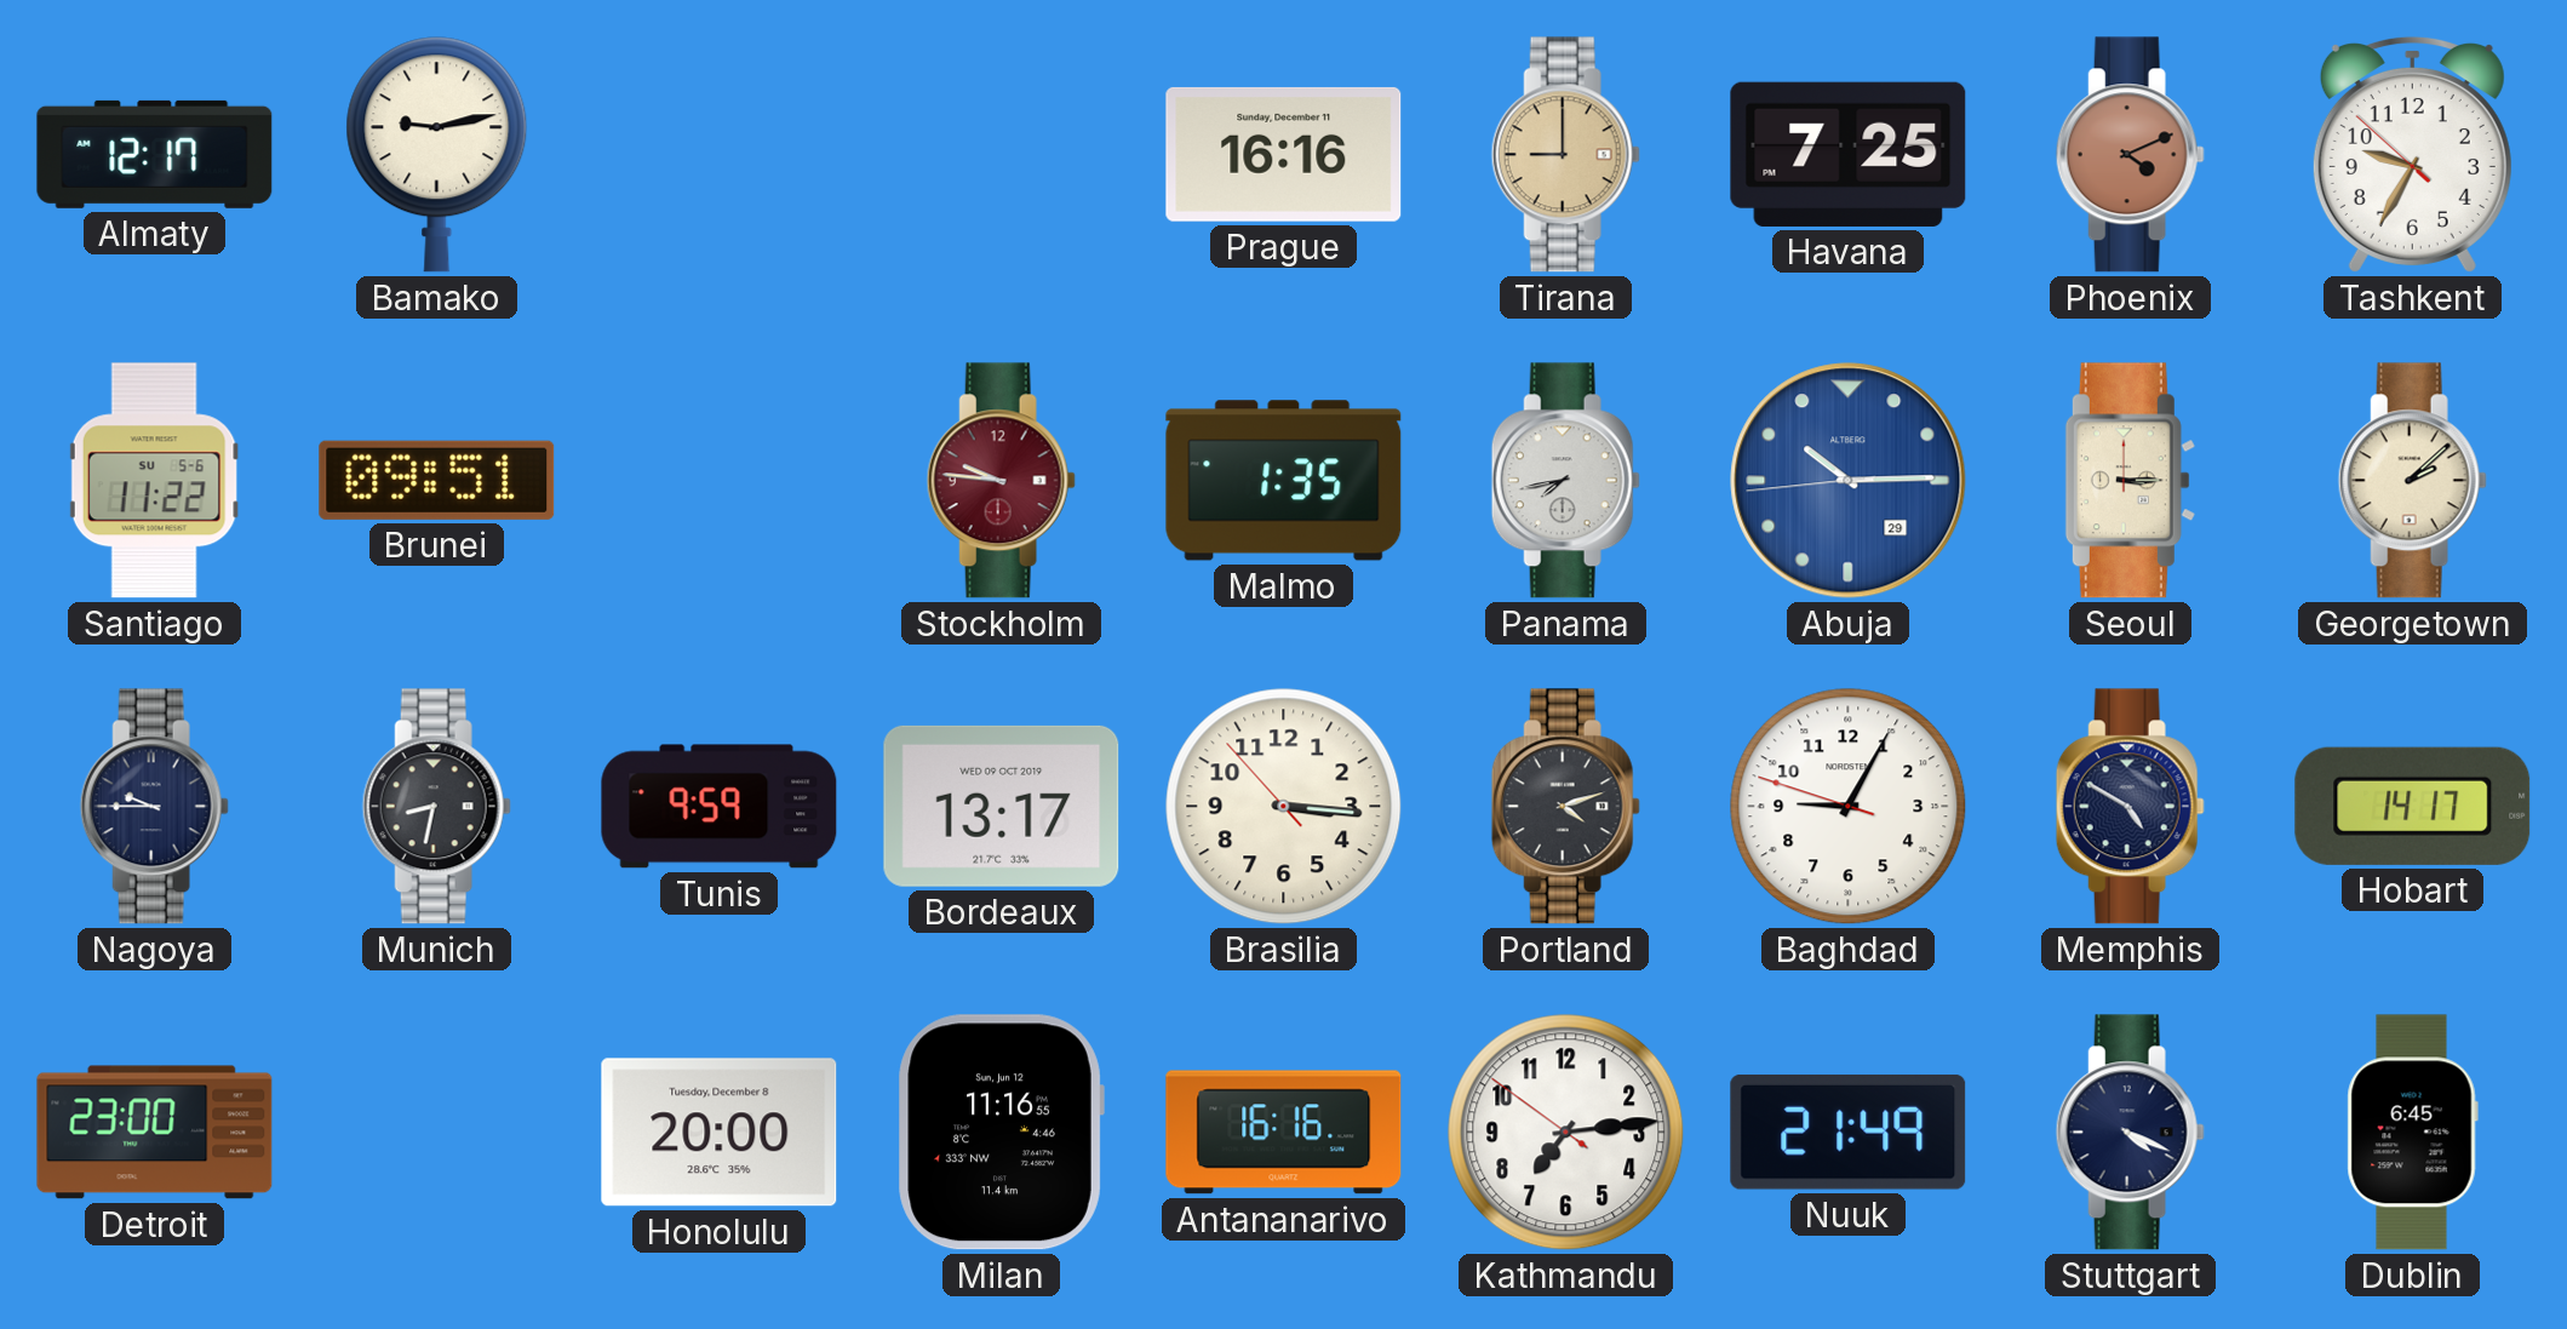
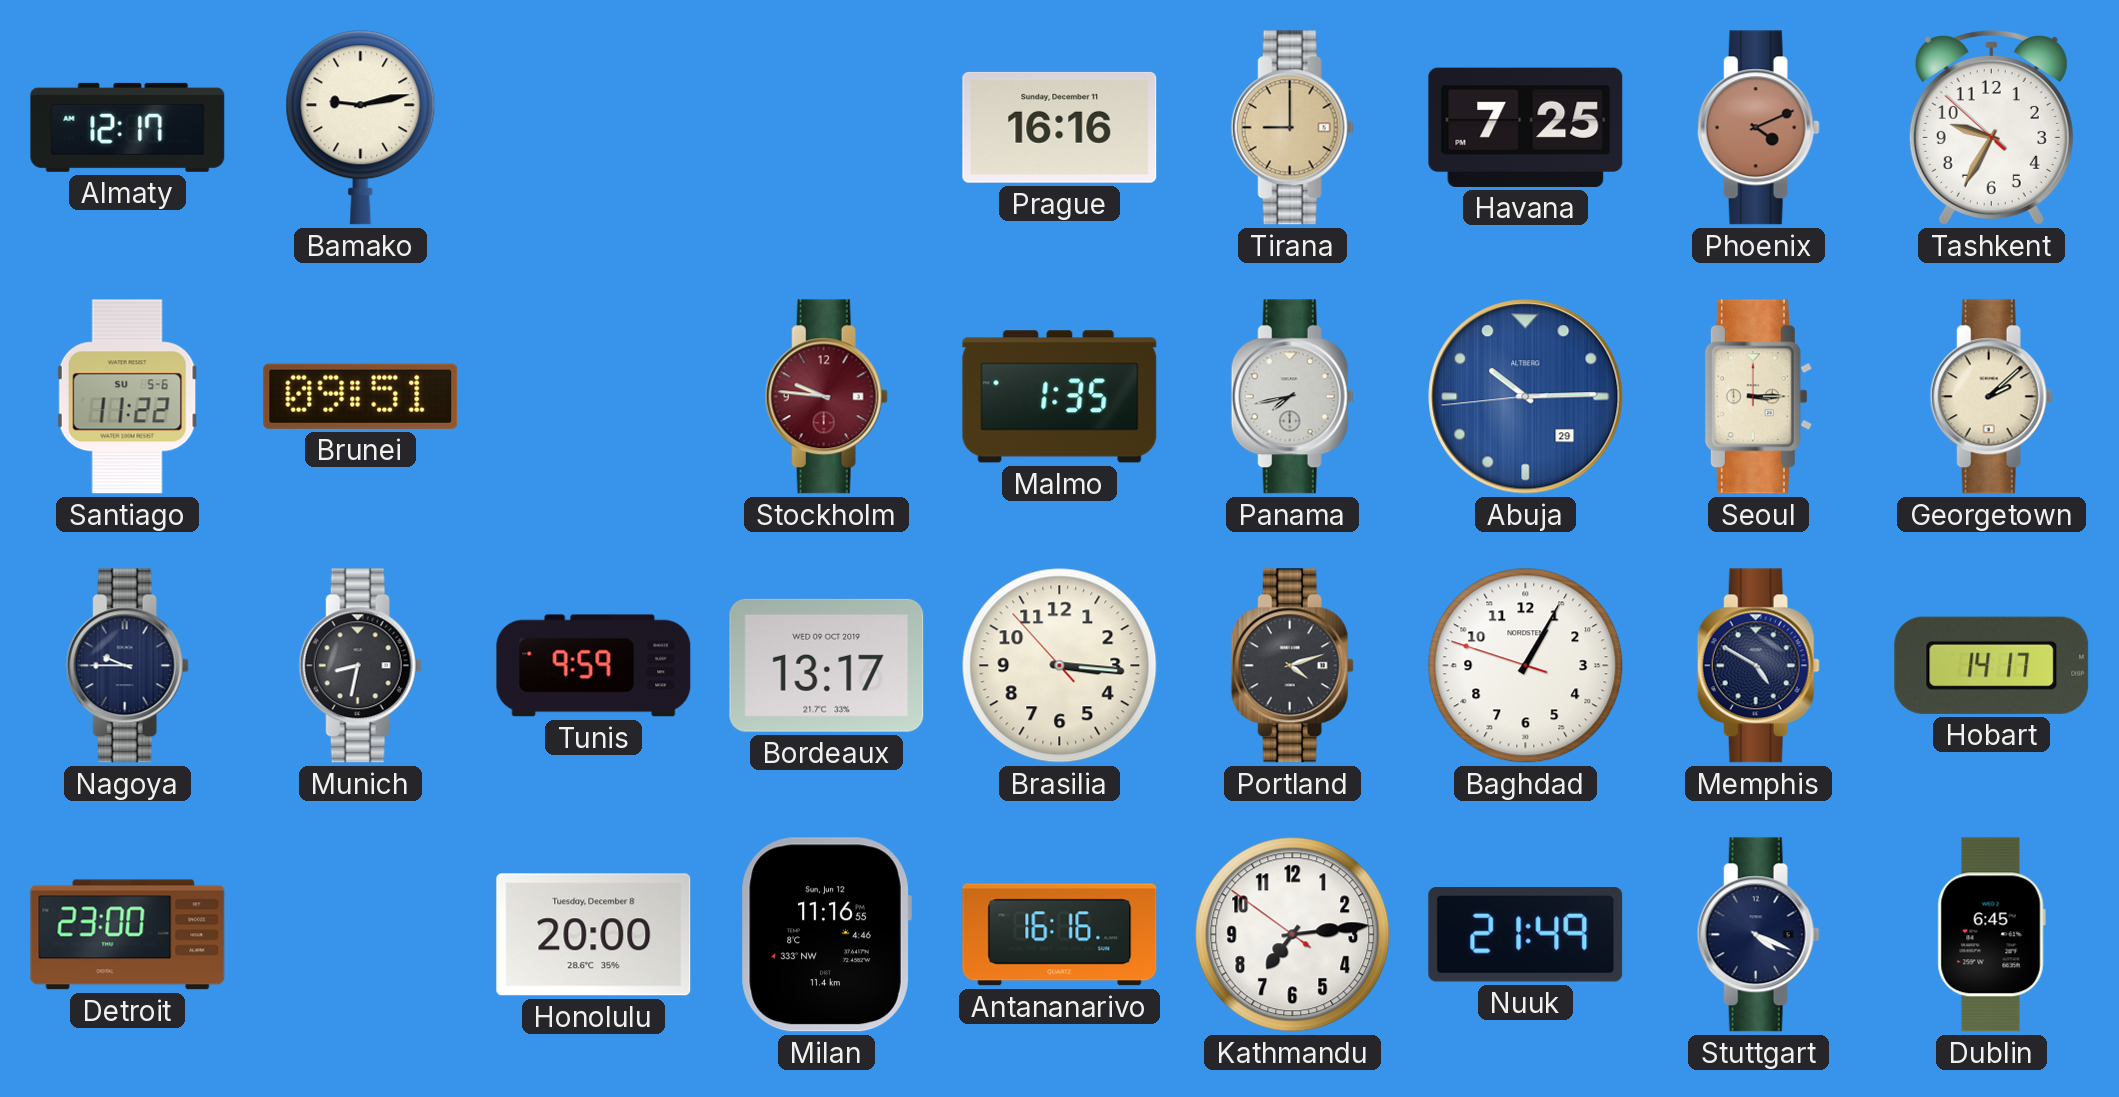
Baghdad: 9:04 -> 1:04 (1526, 666)
